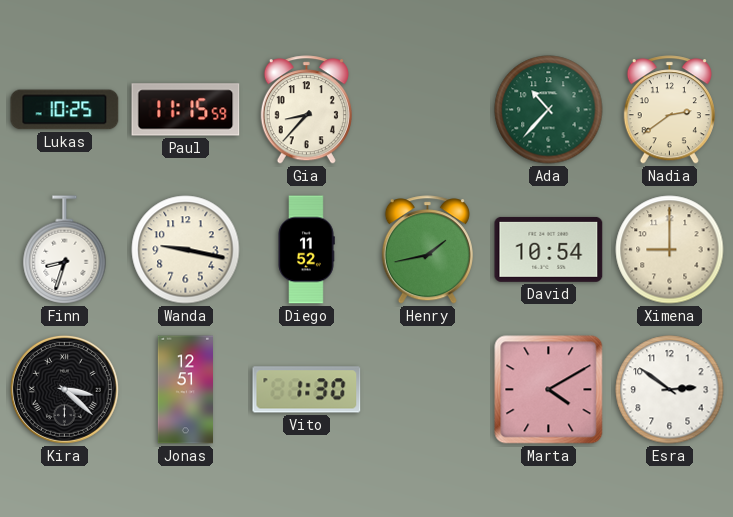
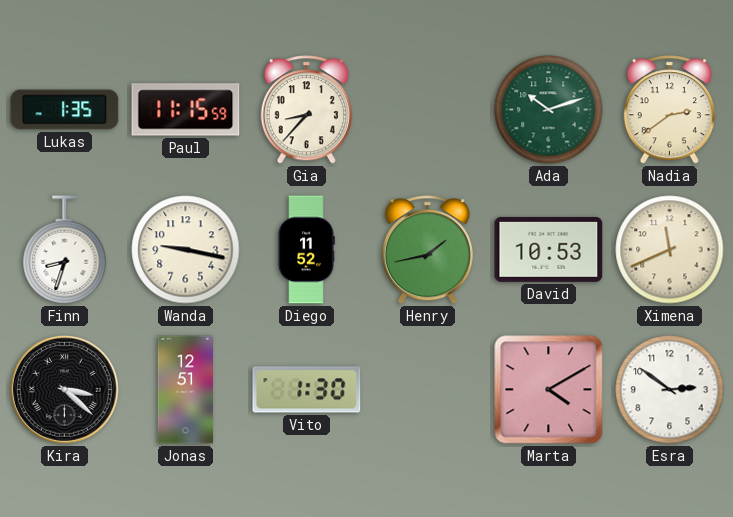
Lukas: 10:25 -> 1:35 (65, 110)
Ada: 10:37 -> 10:12 (549, 110)
David: 10:54 -> 10:53 (549, 249)
Ximena: 9:00 -> 11:41 (670, 250)
